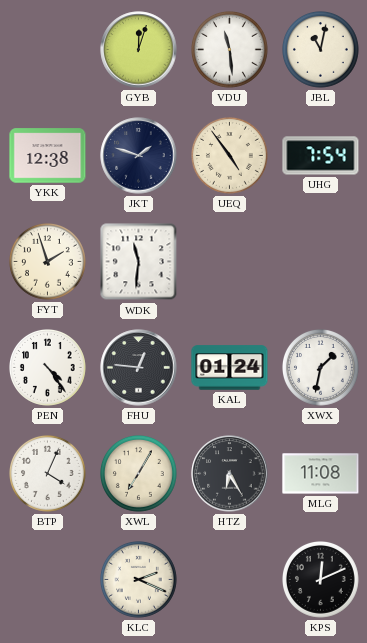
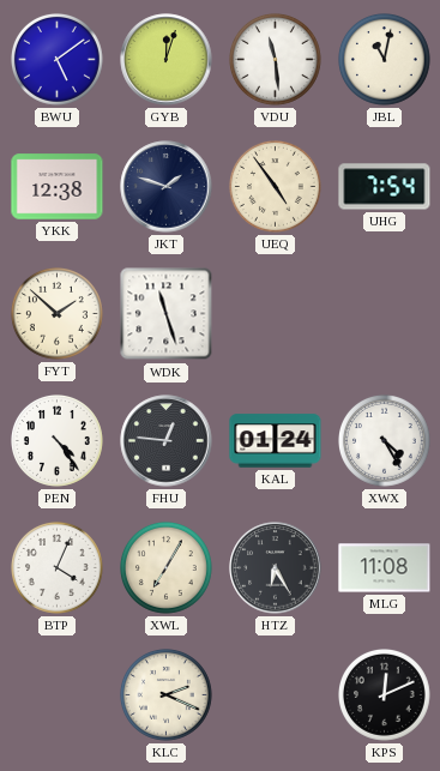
BWU: none -> 5:09 (58, 60)
FYT: 1:57 -> 1:52 (58, 314)
WDK: 11:31 -> 11:27 (167, 314)
XWX: 1:32 -> 4:25 (385, 441)
